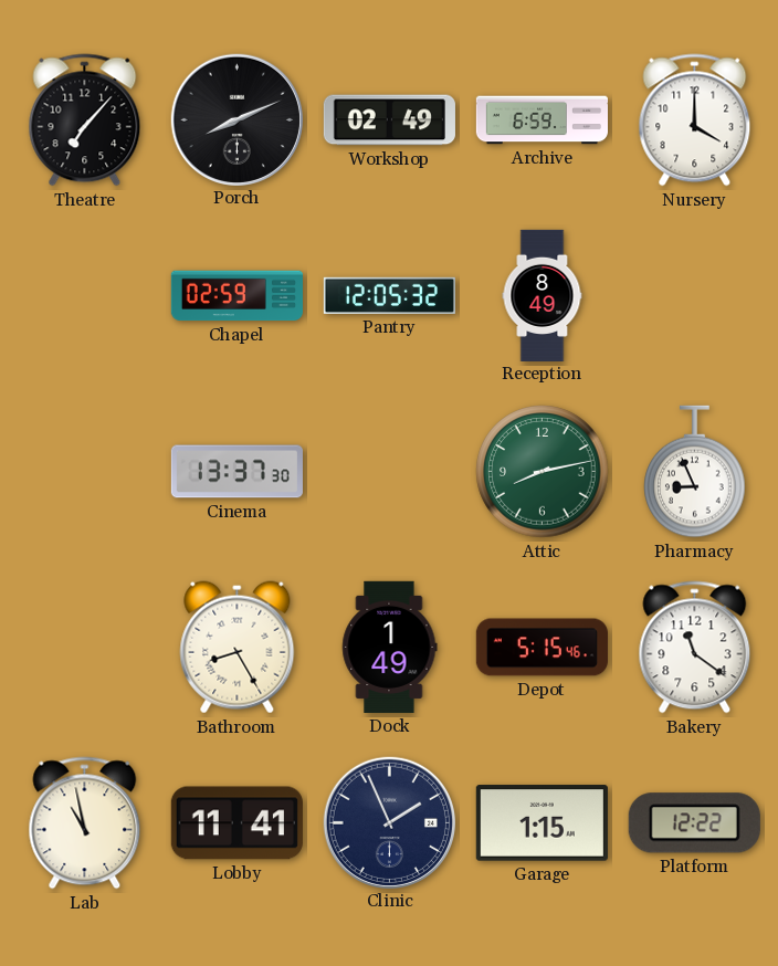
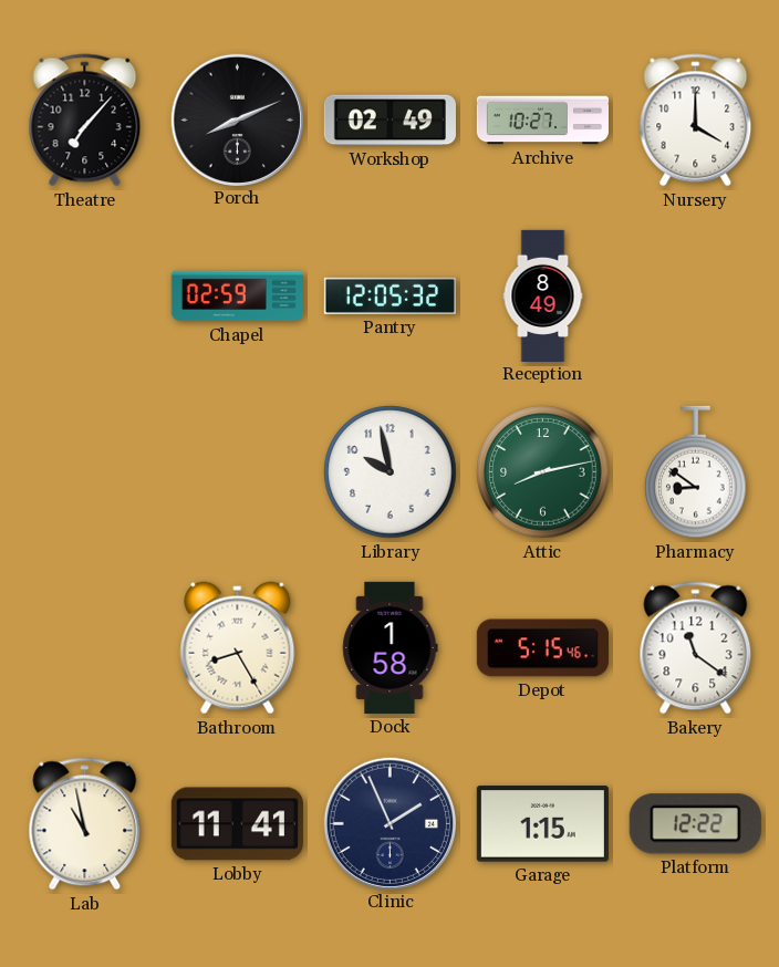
Archive: 6:59 -> 10:27 (542, 121)
Cinema: 13:37 -> none (236, 472)
Library: none -> 9:58 (391, 472)
Pharmacy: 8:56 -> 8:51 (696, 472)
Dock: 1:49 -> 1:58 (391, 647)
